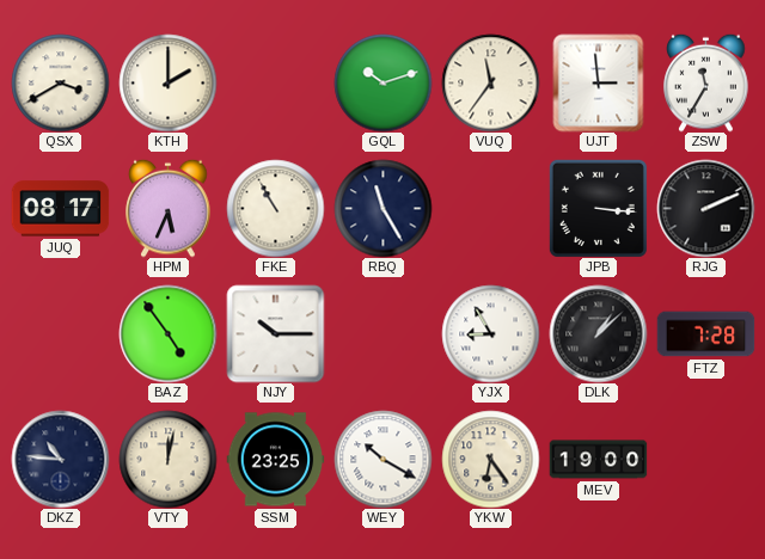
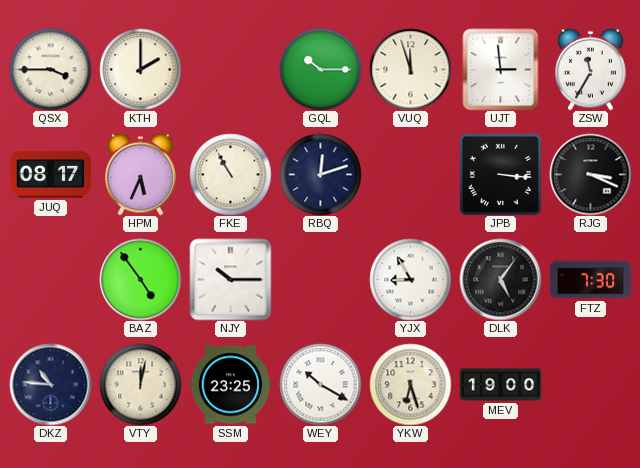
QSX: 3:40 -> 3:45 (50, 69)
GQL: 10:12 -> 10:15 (320, 69)
VUQ: 11:36 -> 11:57 (410, 69)
RBQ: 11:25 -> 12:12 (320, 174)
RJG: 2:11 -> 3:19 (590, 174)
DLK: 1:08 -> 5:06 (500, 279)
FTZ: 7:28 -> 7:30 (590, 280)
YKW: 6:24 -> 6:27 (410, 384)
